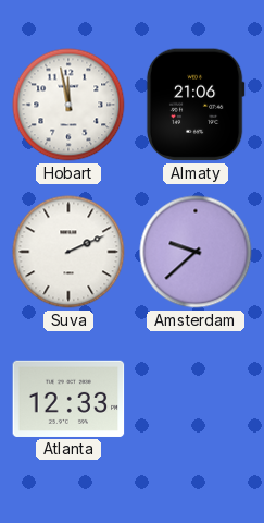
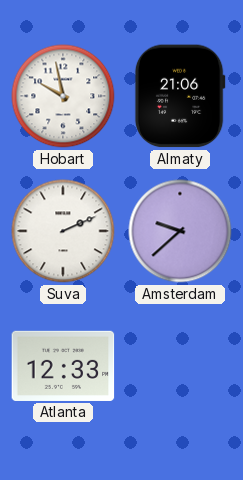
Hobart: 11:58 -> 9:58 (63, 96)
